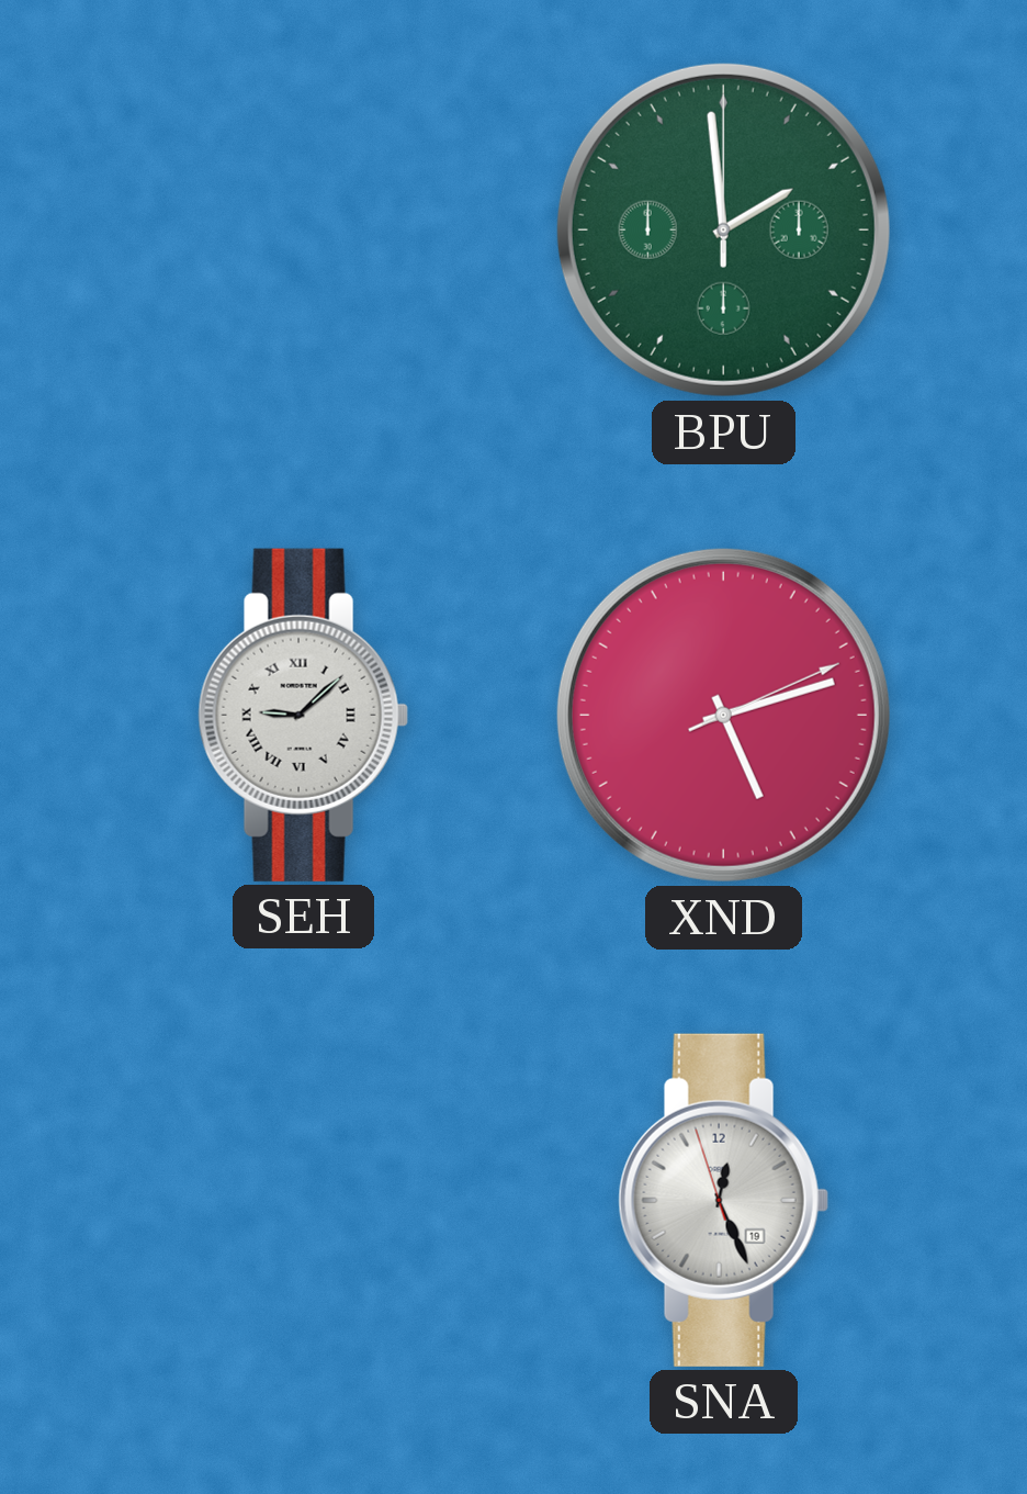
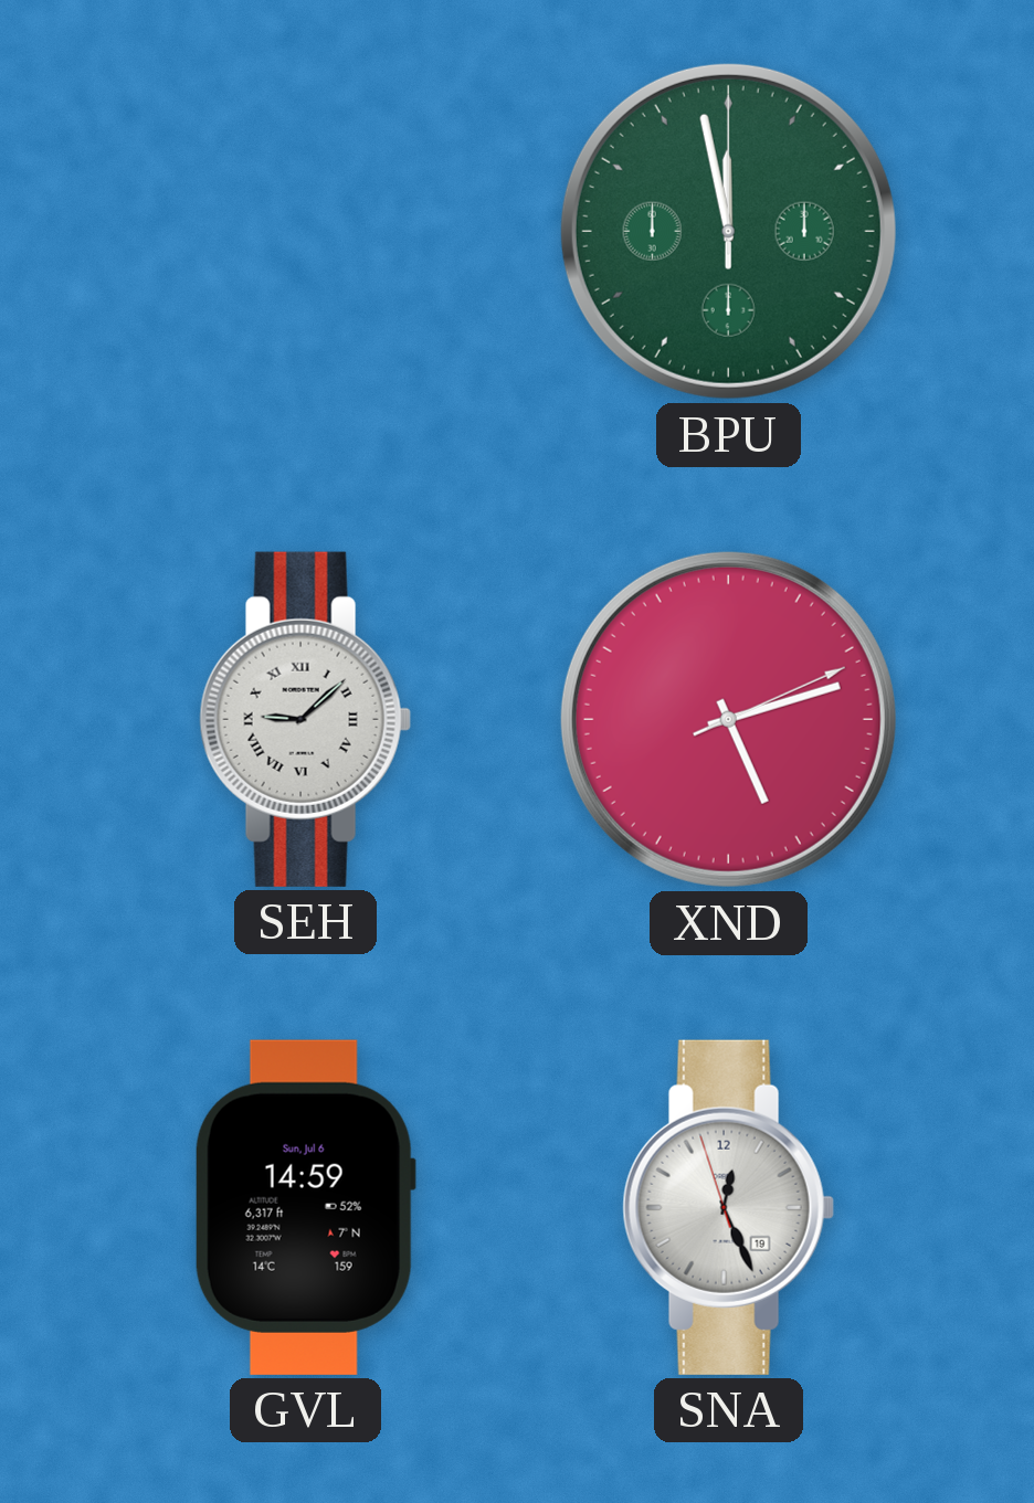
BPU: 1:59 -> 11:58 (728, 231)
GVL: none -> 14:59 (305, 1207)
